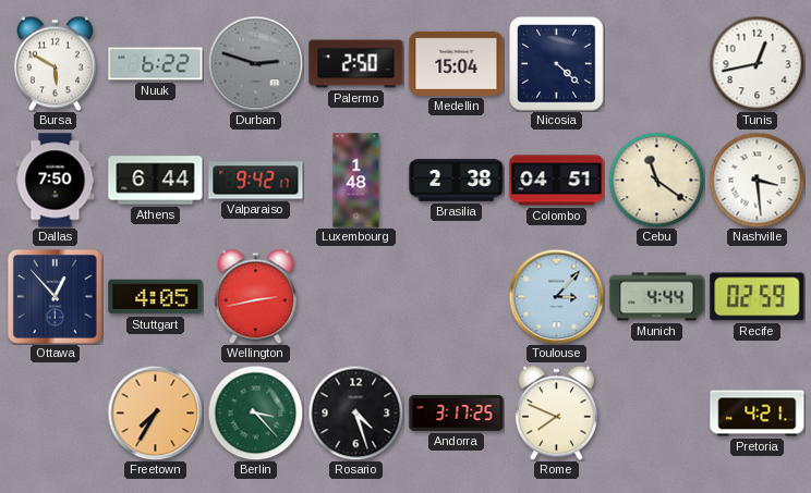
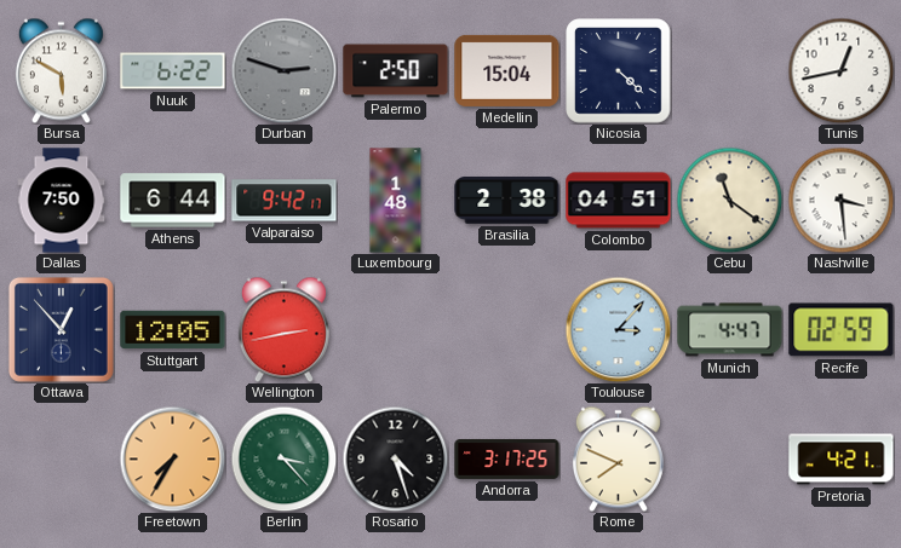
Stuttgart: 4:05 -> 12:05 (173, 330)
Munich: 4:44 -> 4:47 (730, 330)
